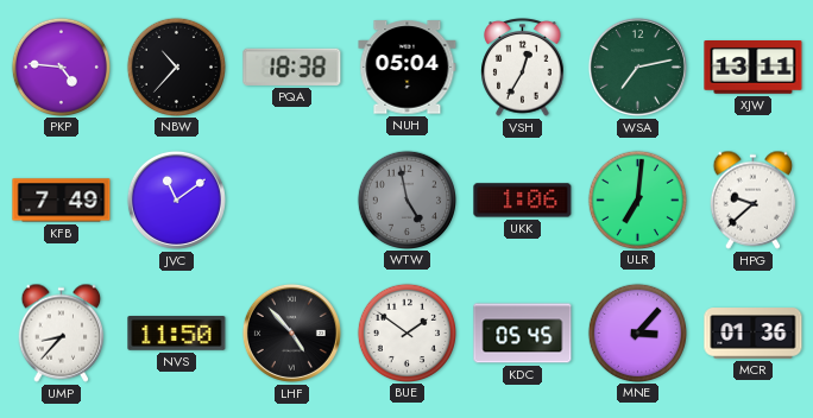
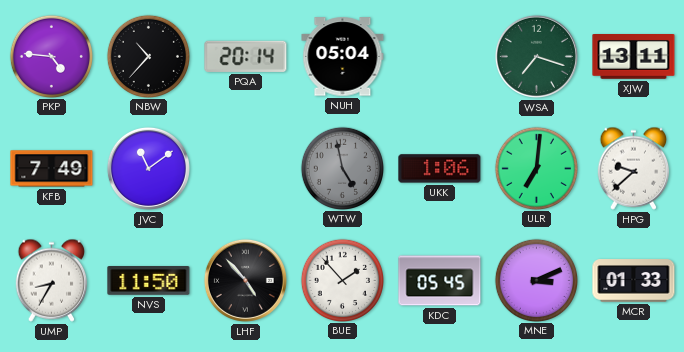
PQA: 18:38 -> 20:14 (246, 56)
VSH: 12:35 -> none (523, 68)
WSA: 7:13 -> 7:18 (536, 56)
UMP: 8:37 -> 8:35 (52, 280)
BUE: 1:51 -> 1:53 (342, 280)
MNE: 3:07 -> 3:11 (536, 280)
MCR: 01:36 -> 01:33 (634, 281)
